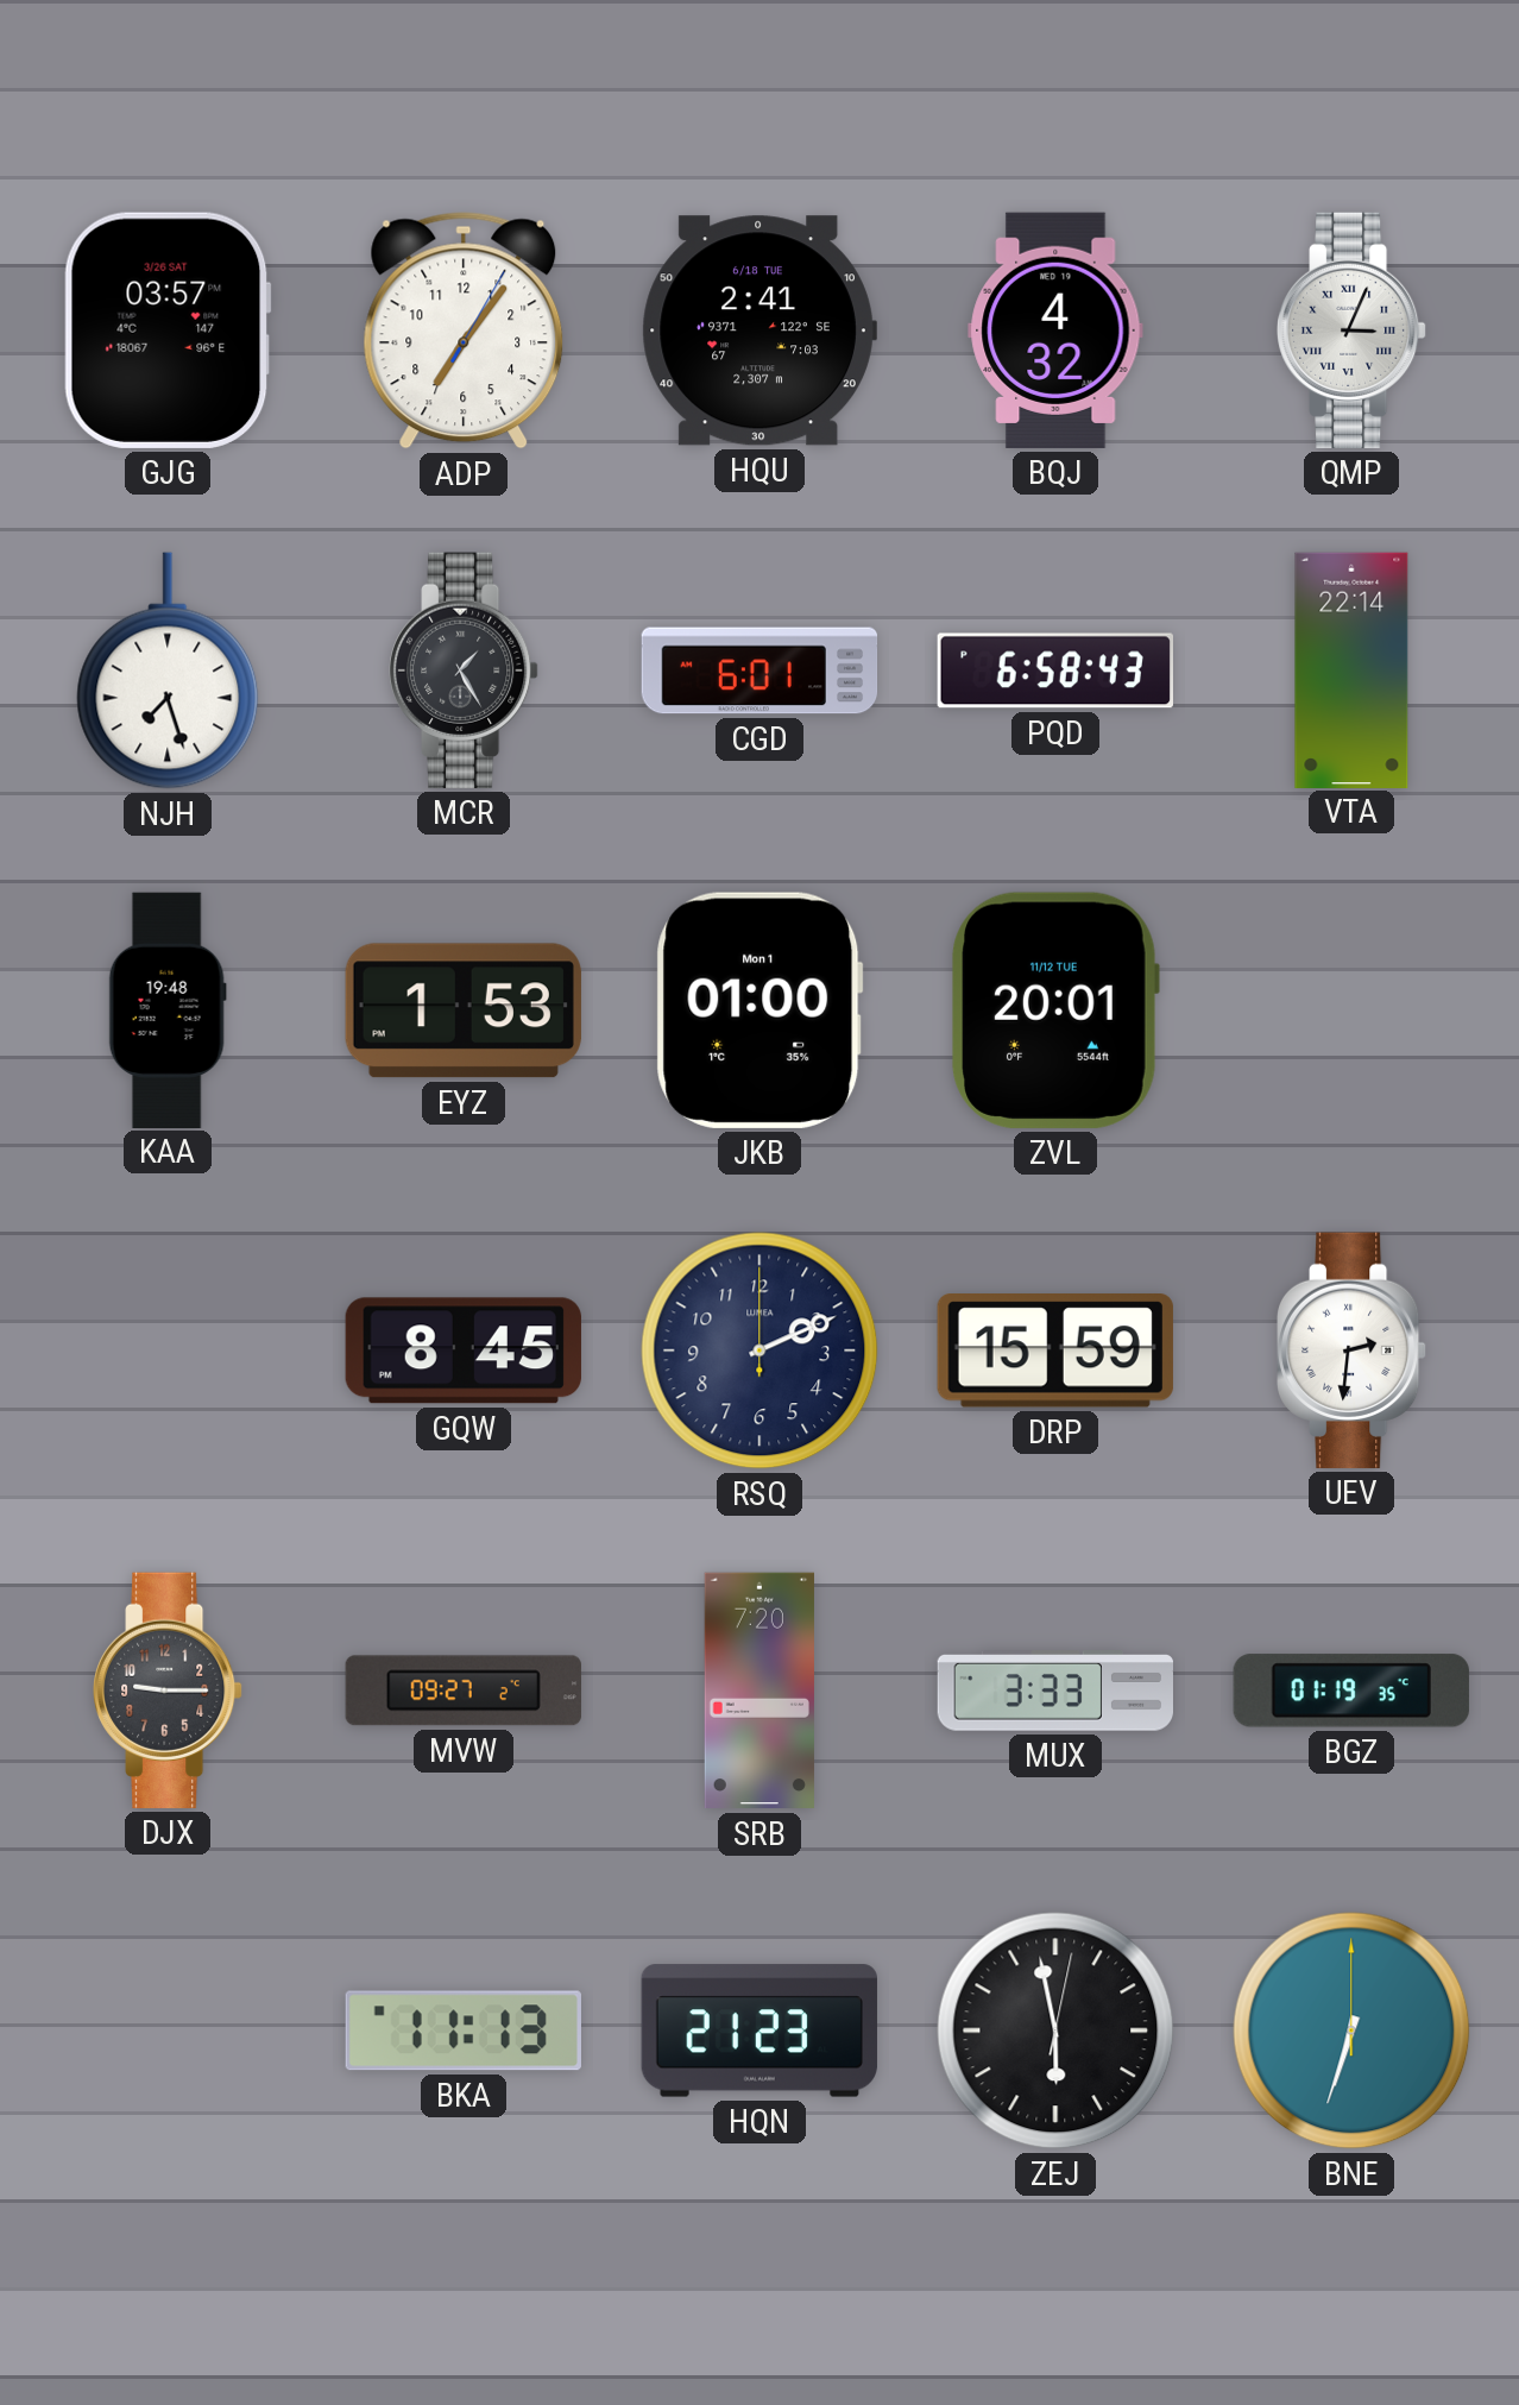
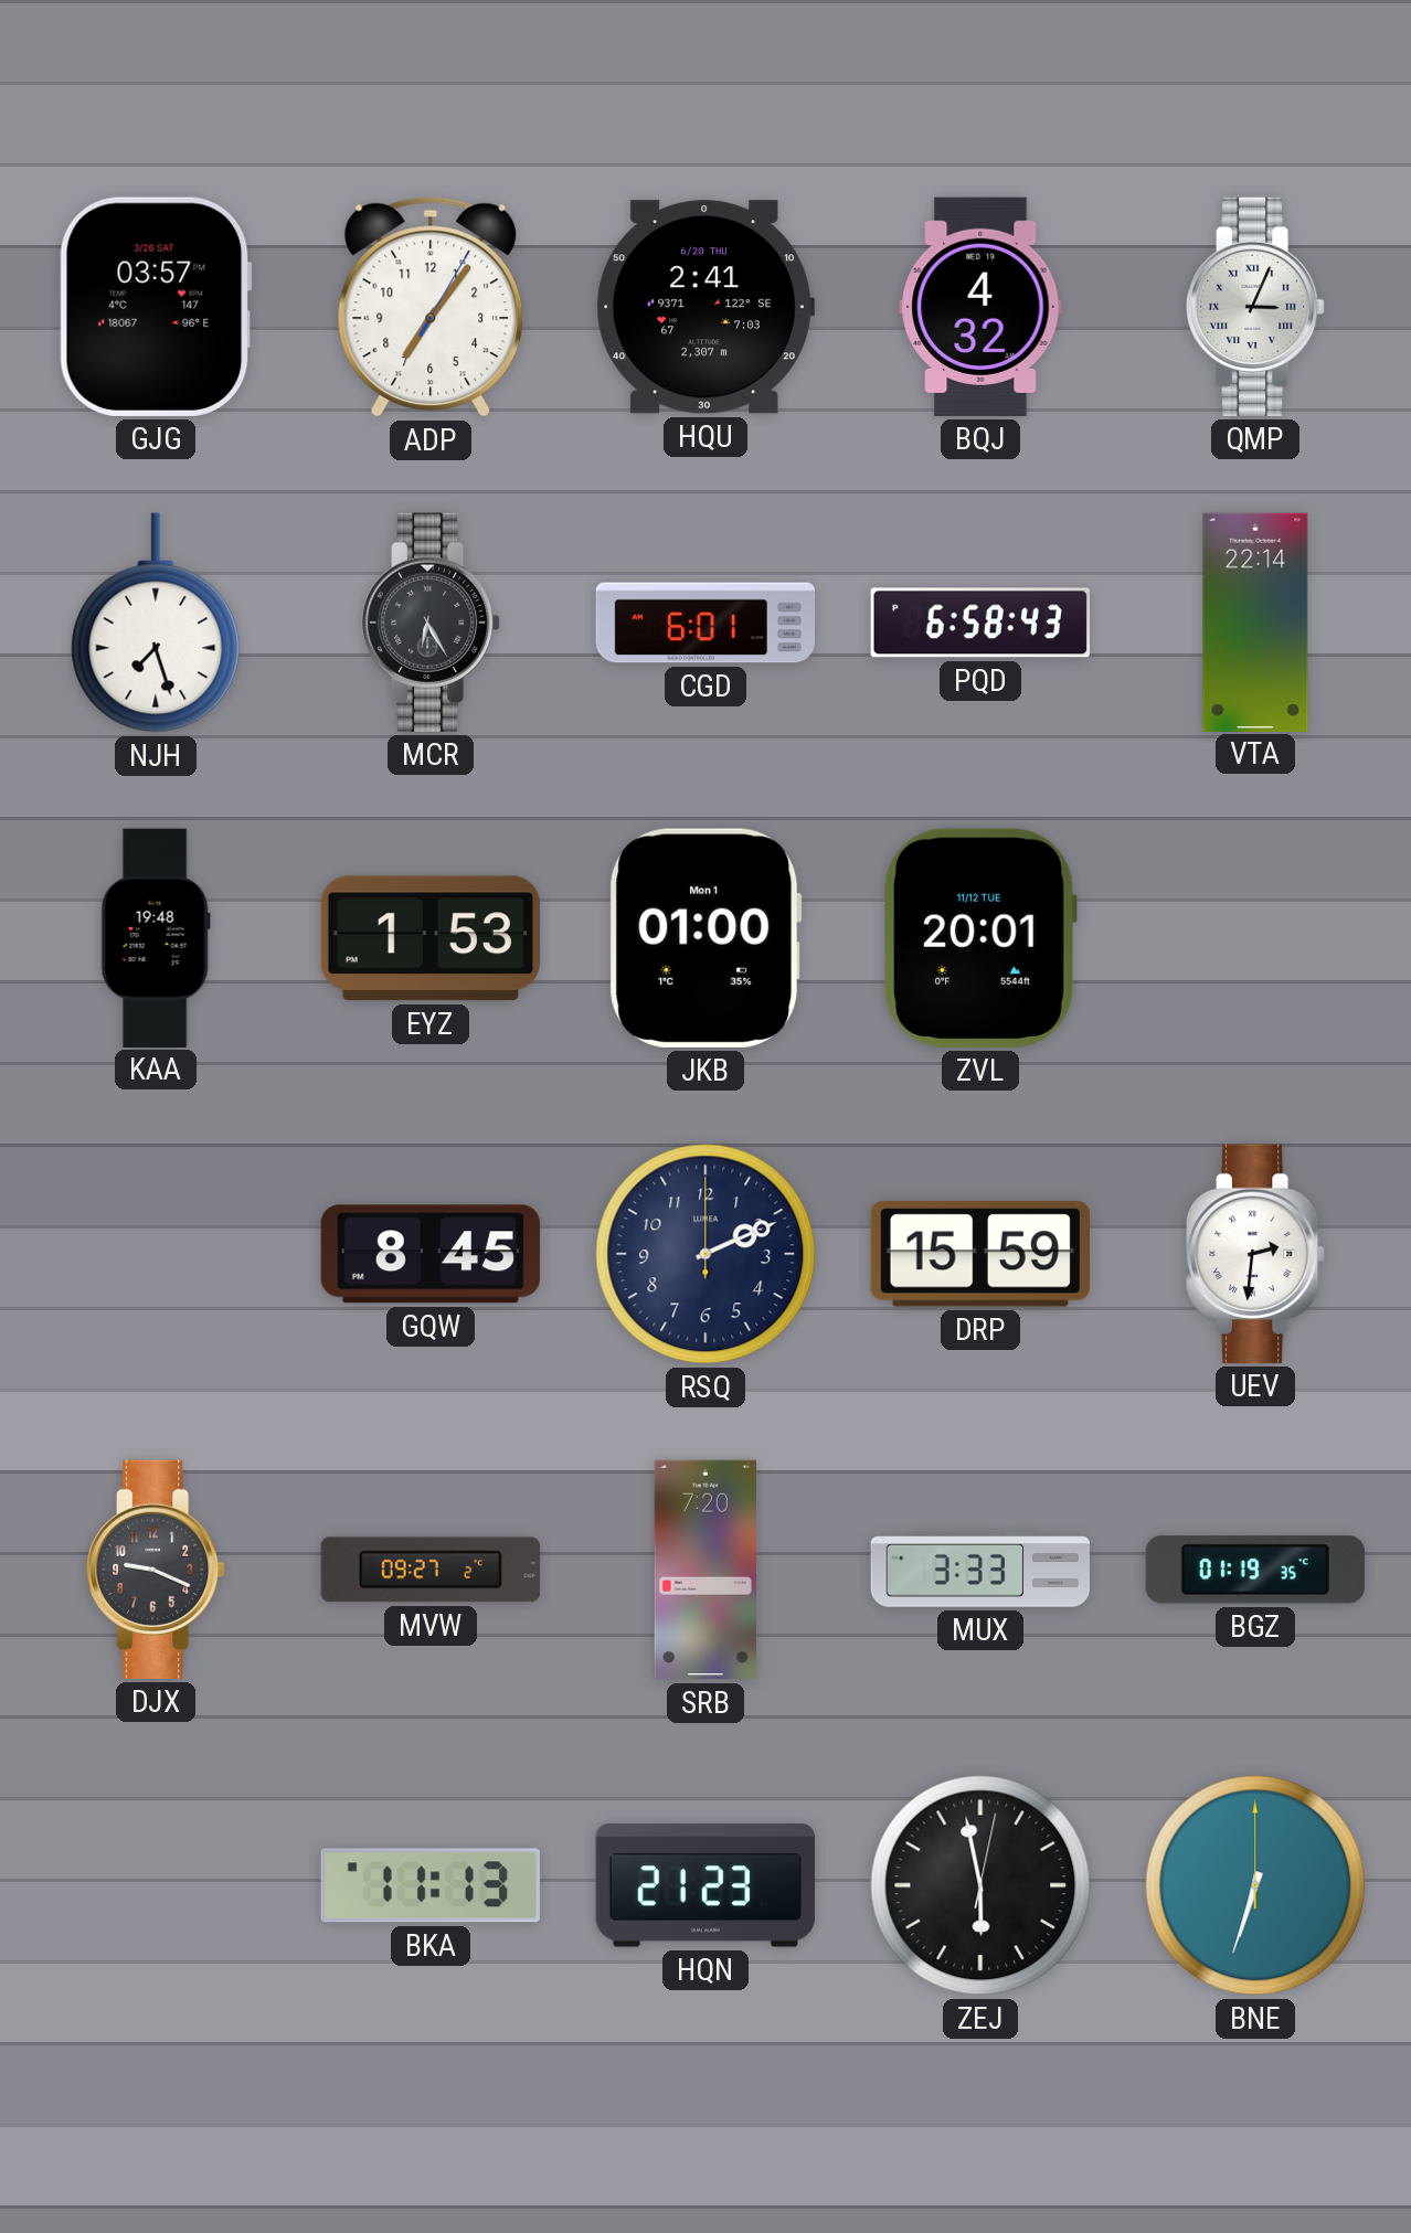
HQU date: 6/18 TUE -> 6/20 THU (705, 307)
MCR: 1:25 -> 6:25 (432, 623)
DJX: 9:15 -> 9:19 (157, 1570)
